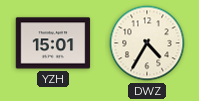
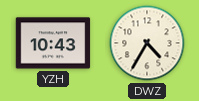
YZH: 15:01 -> 10:43 (53, 43)
